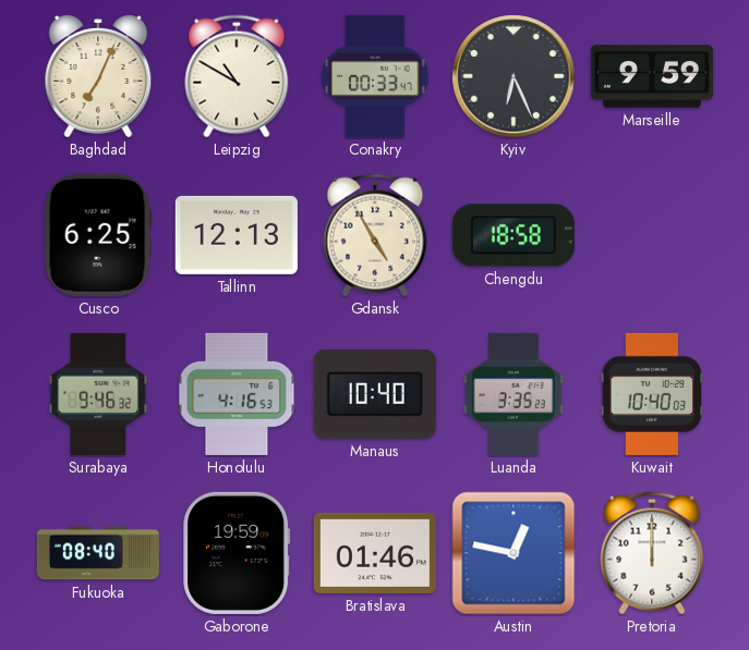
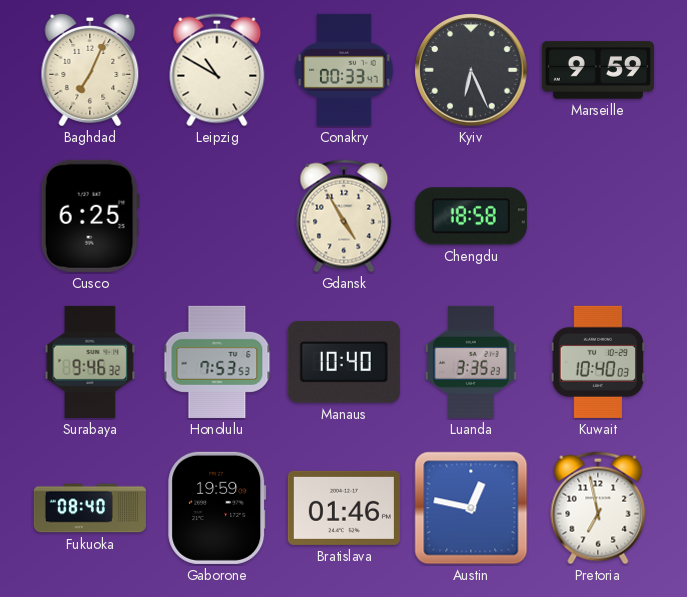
Tallinn: 12:13 -> none (237, 235)
Honolulu: 4:16 -> 7:53 (217, 362)
Pretoria: 12:00 -> 6:58 (598, 508)
